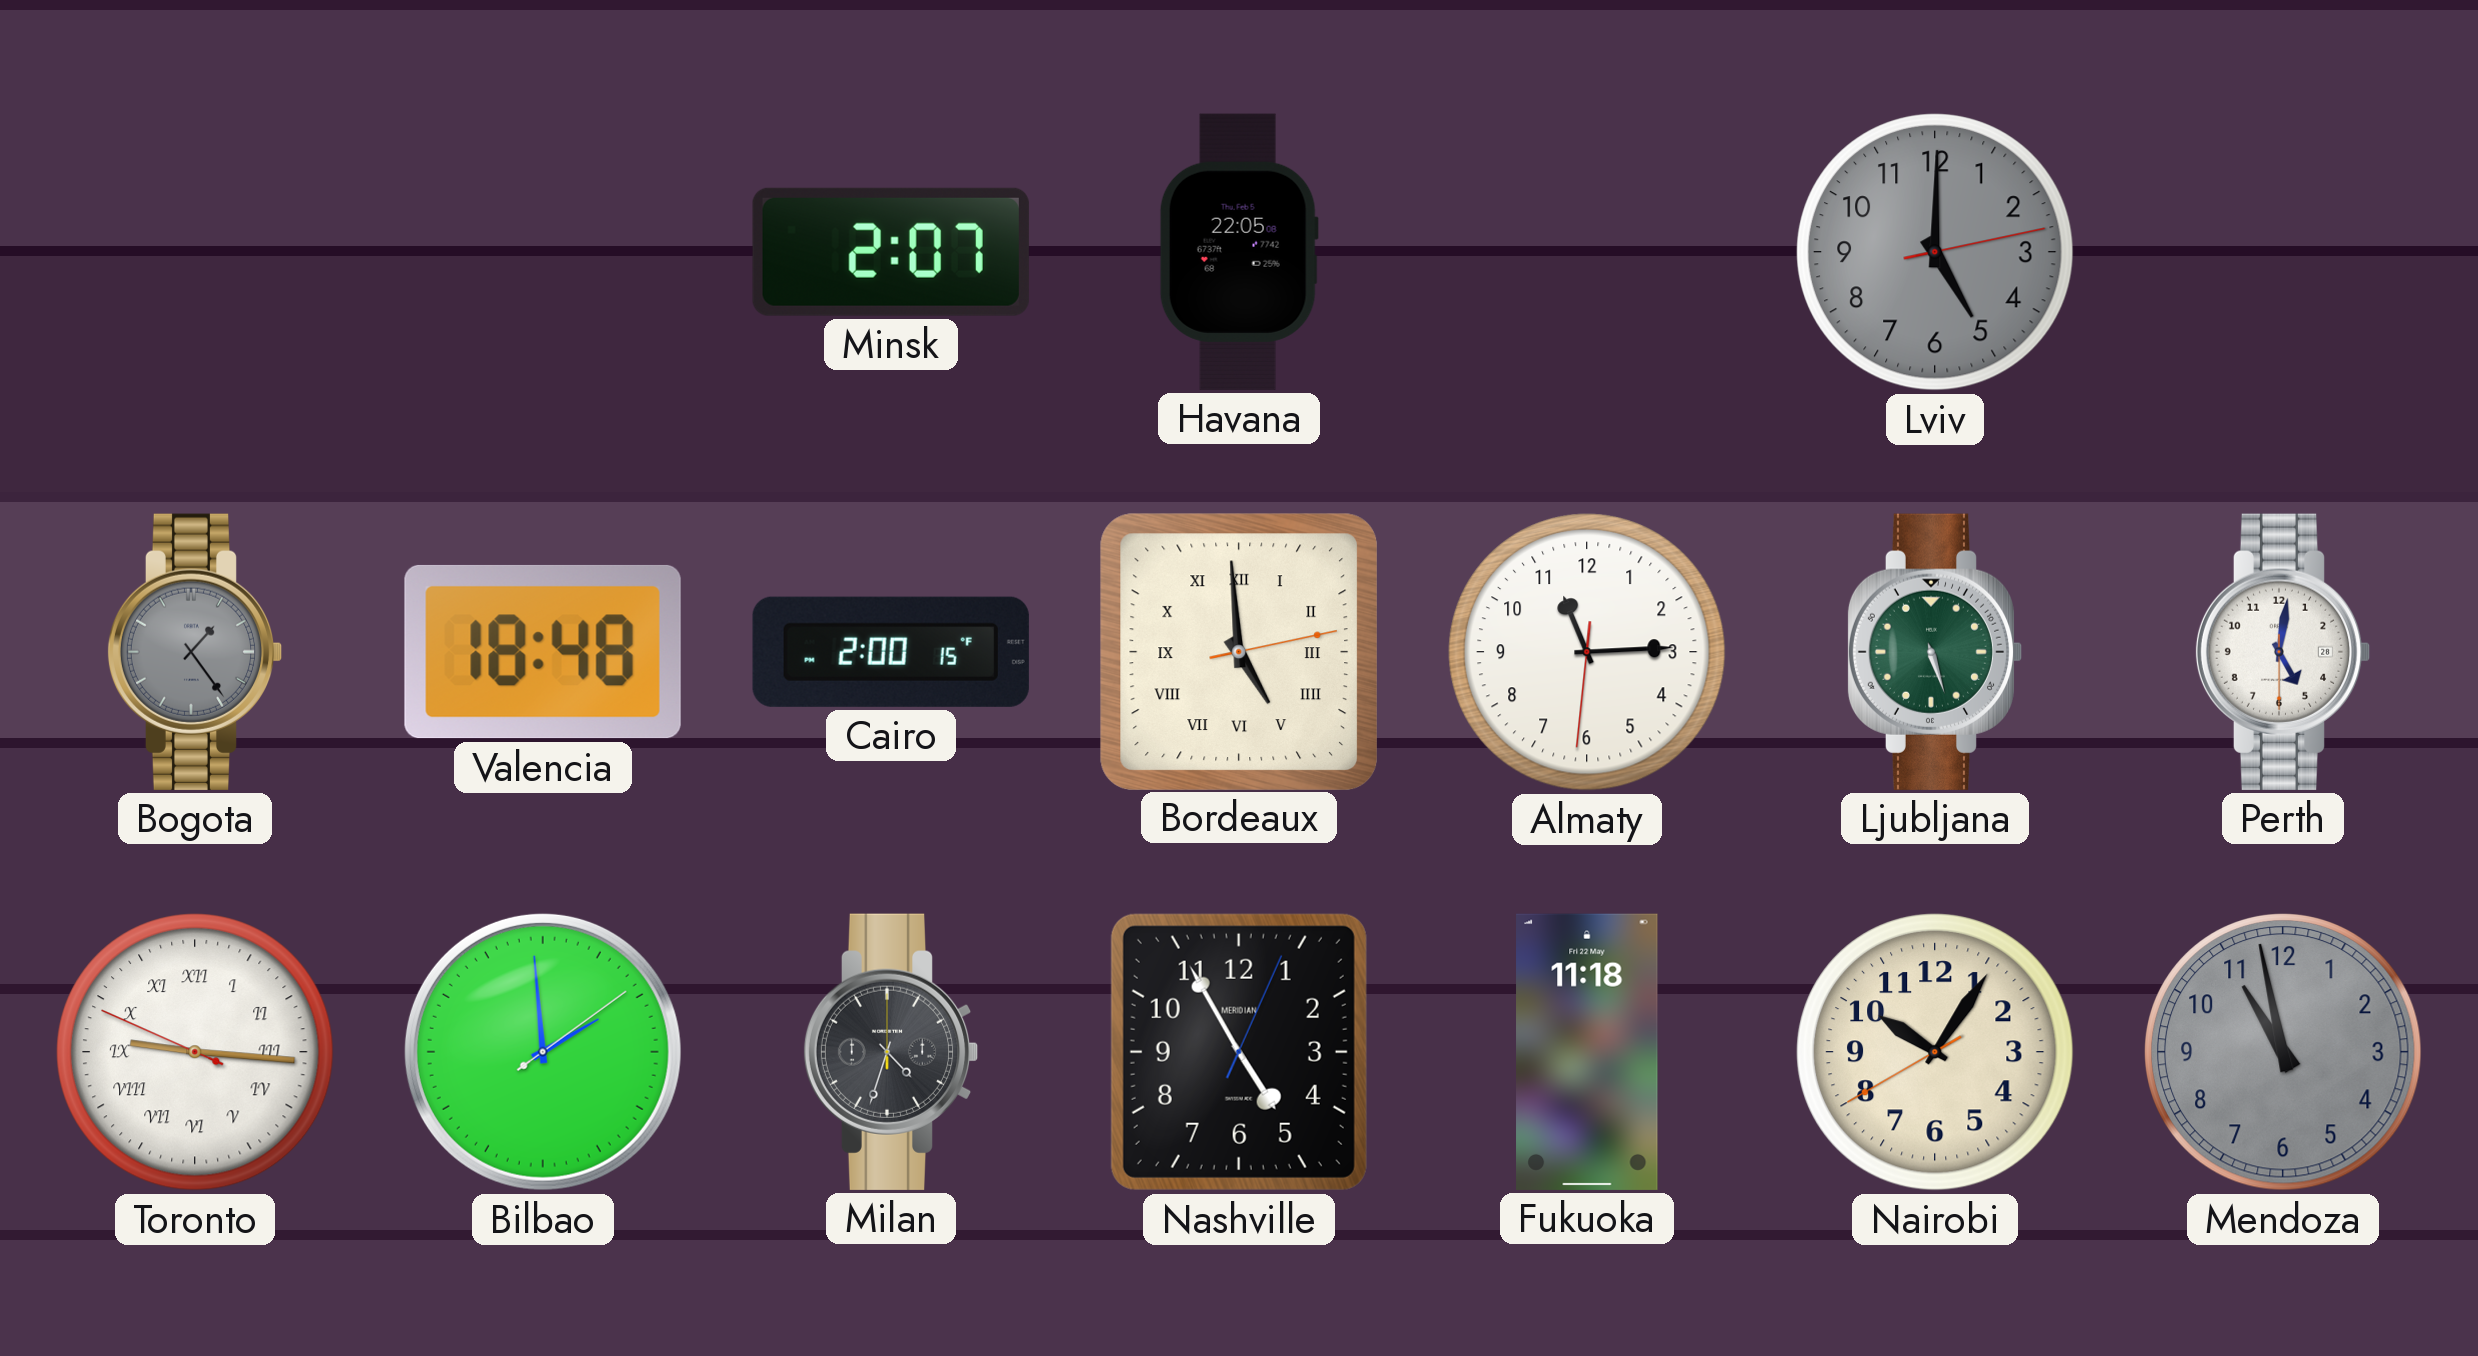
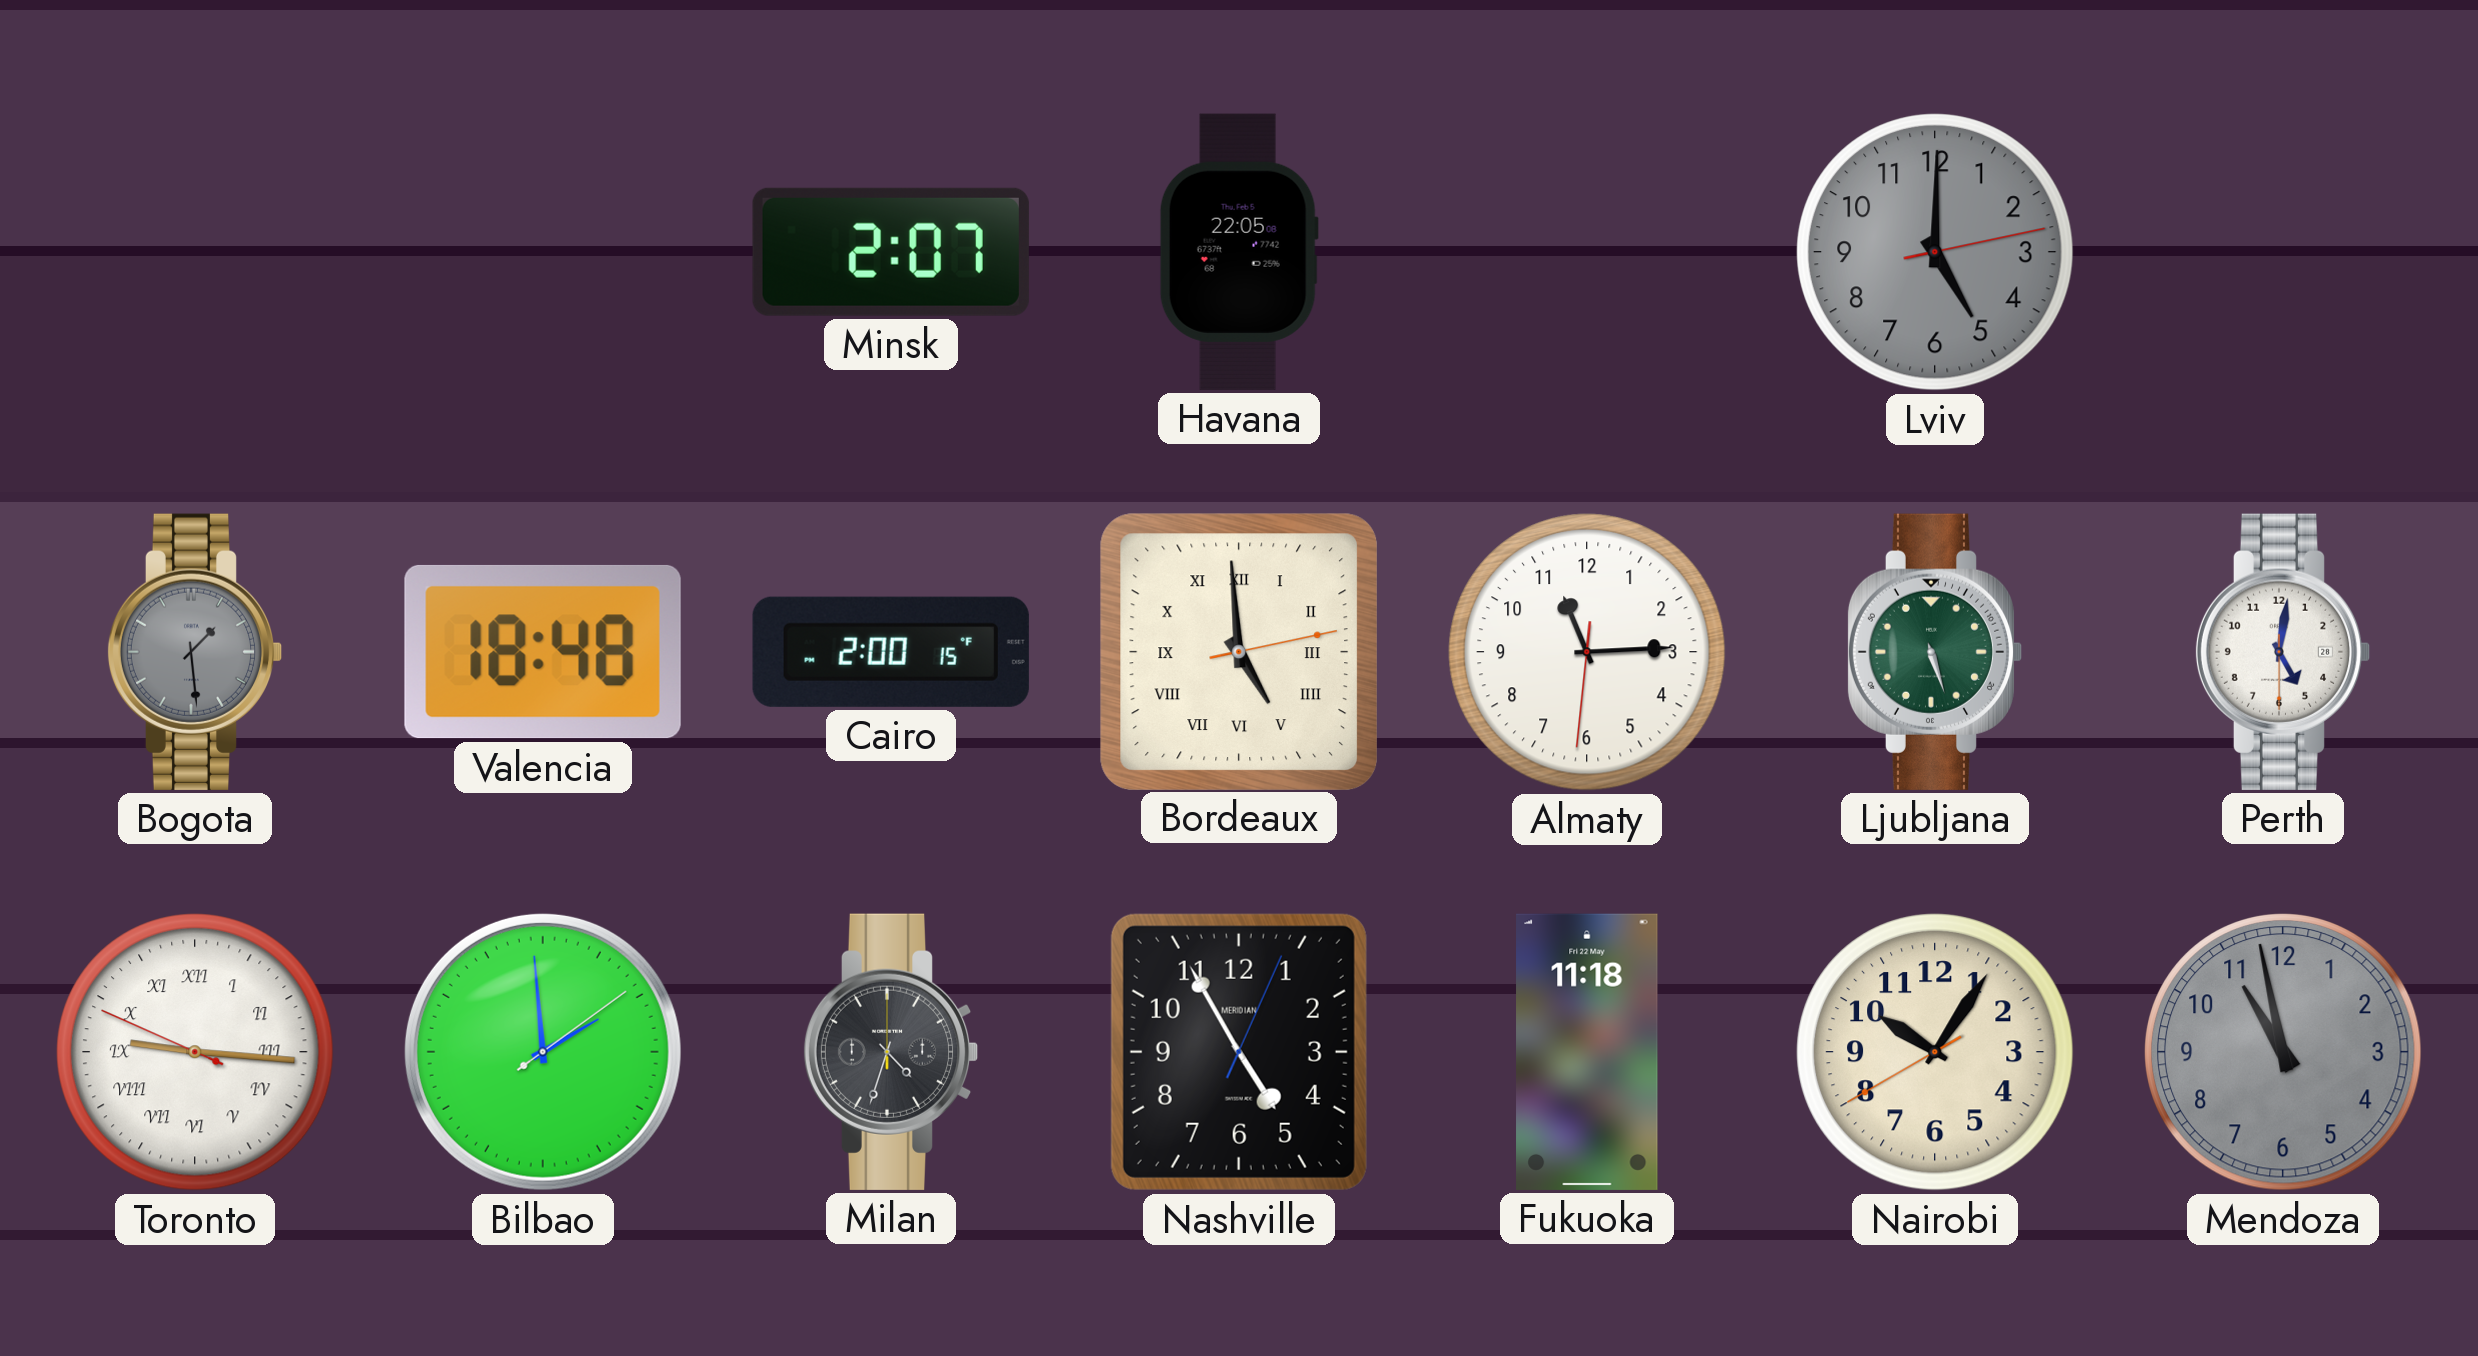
Bogota: 1:24 -> 1:29 (195, 652)
